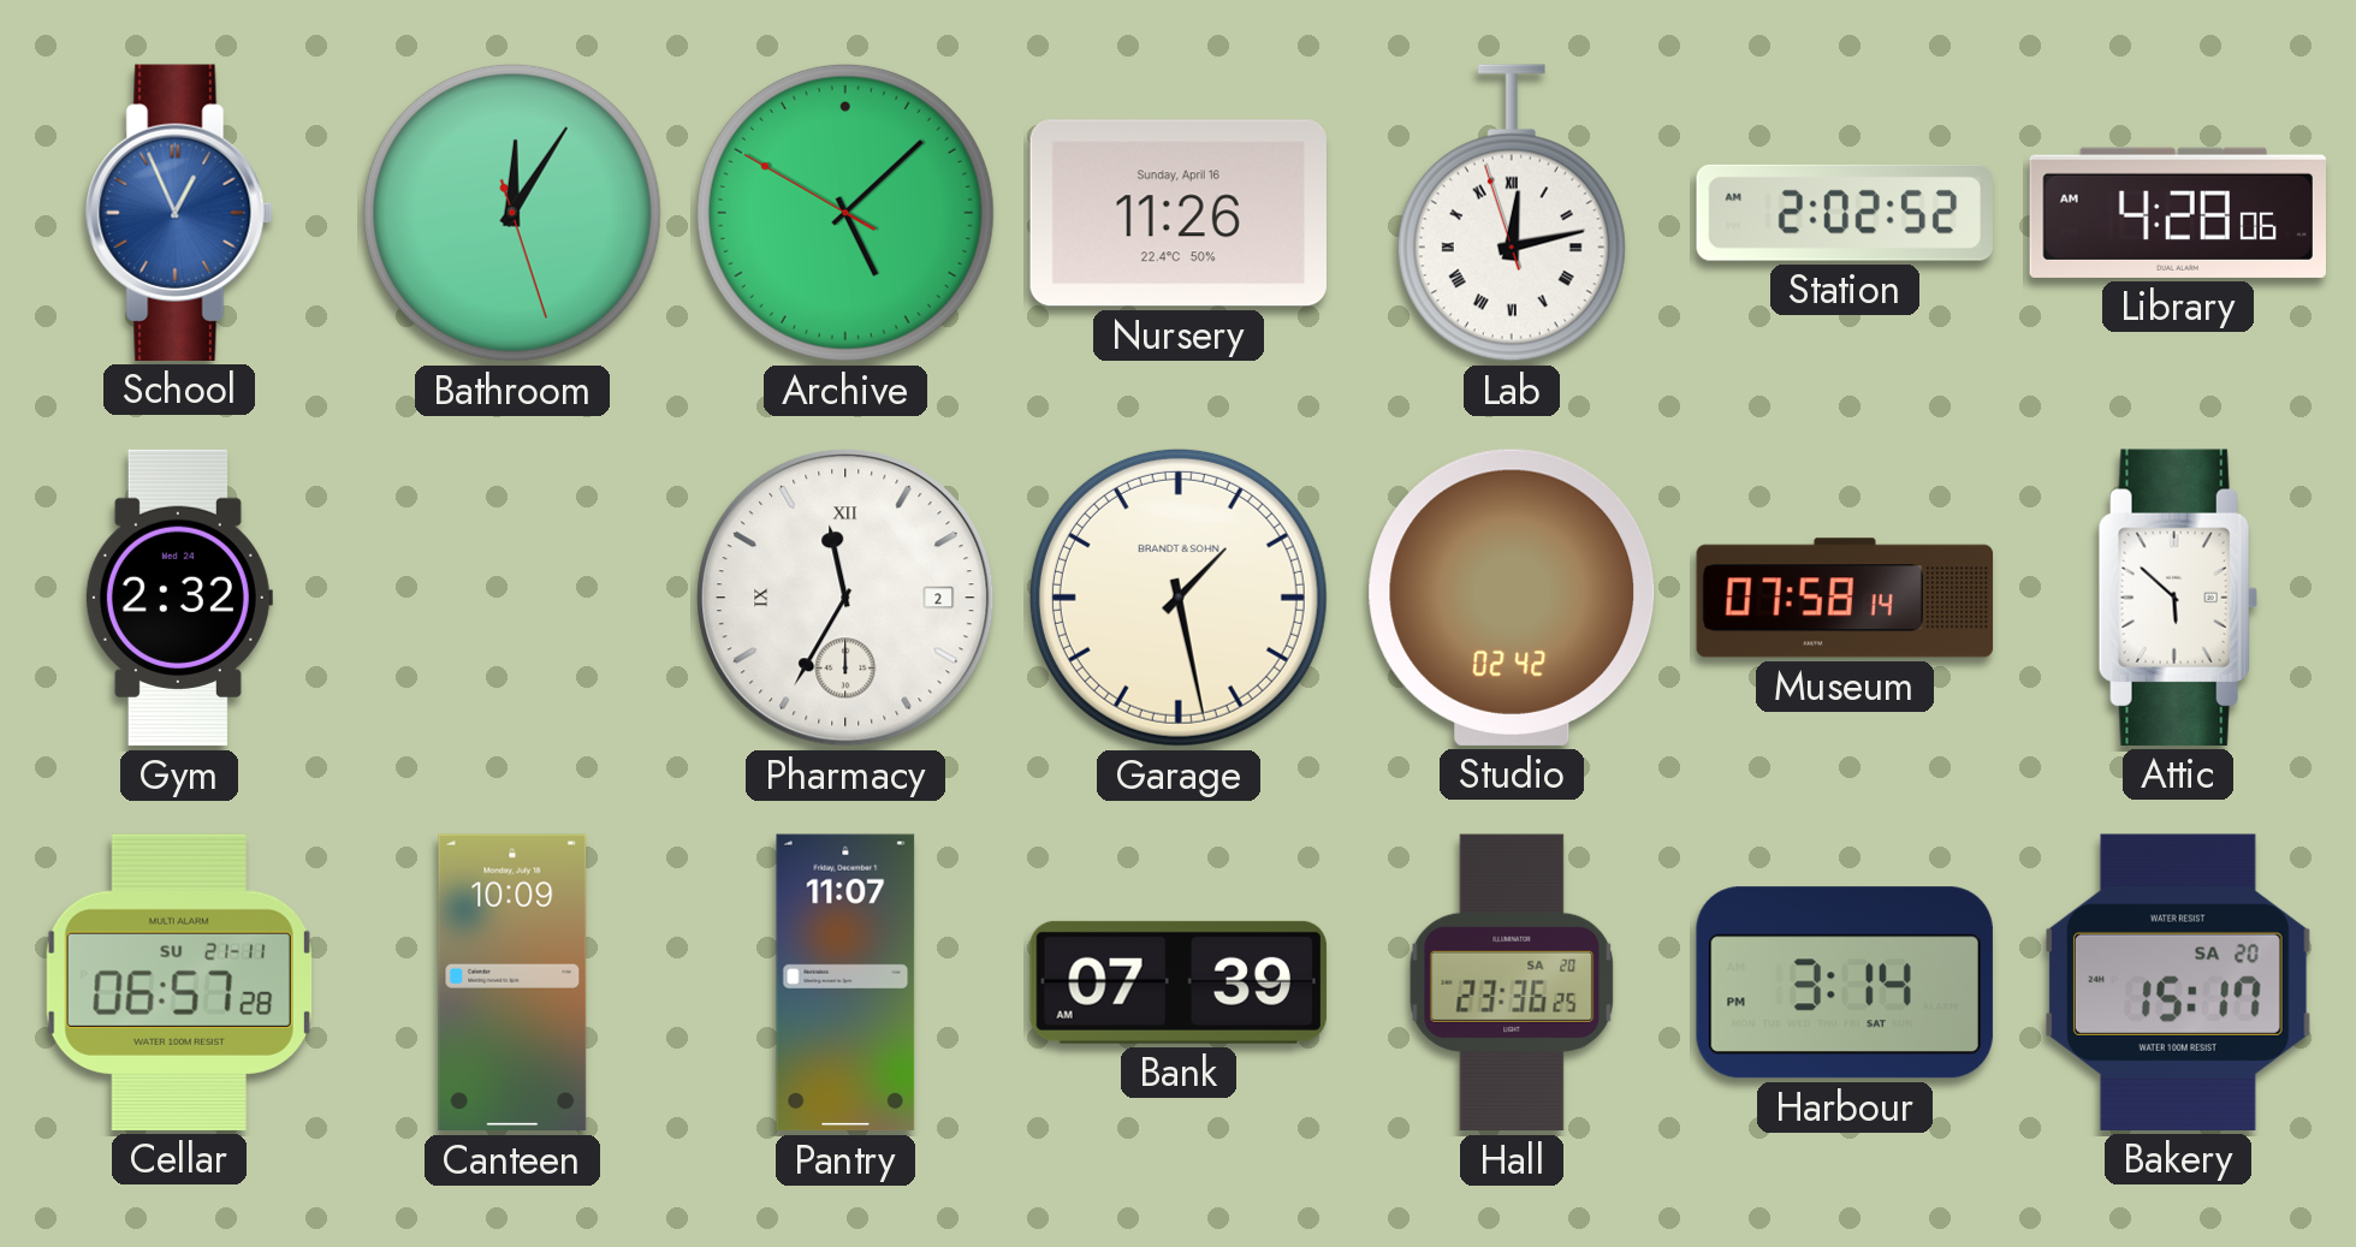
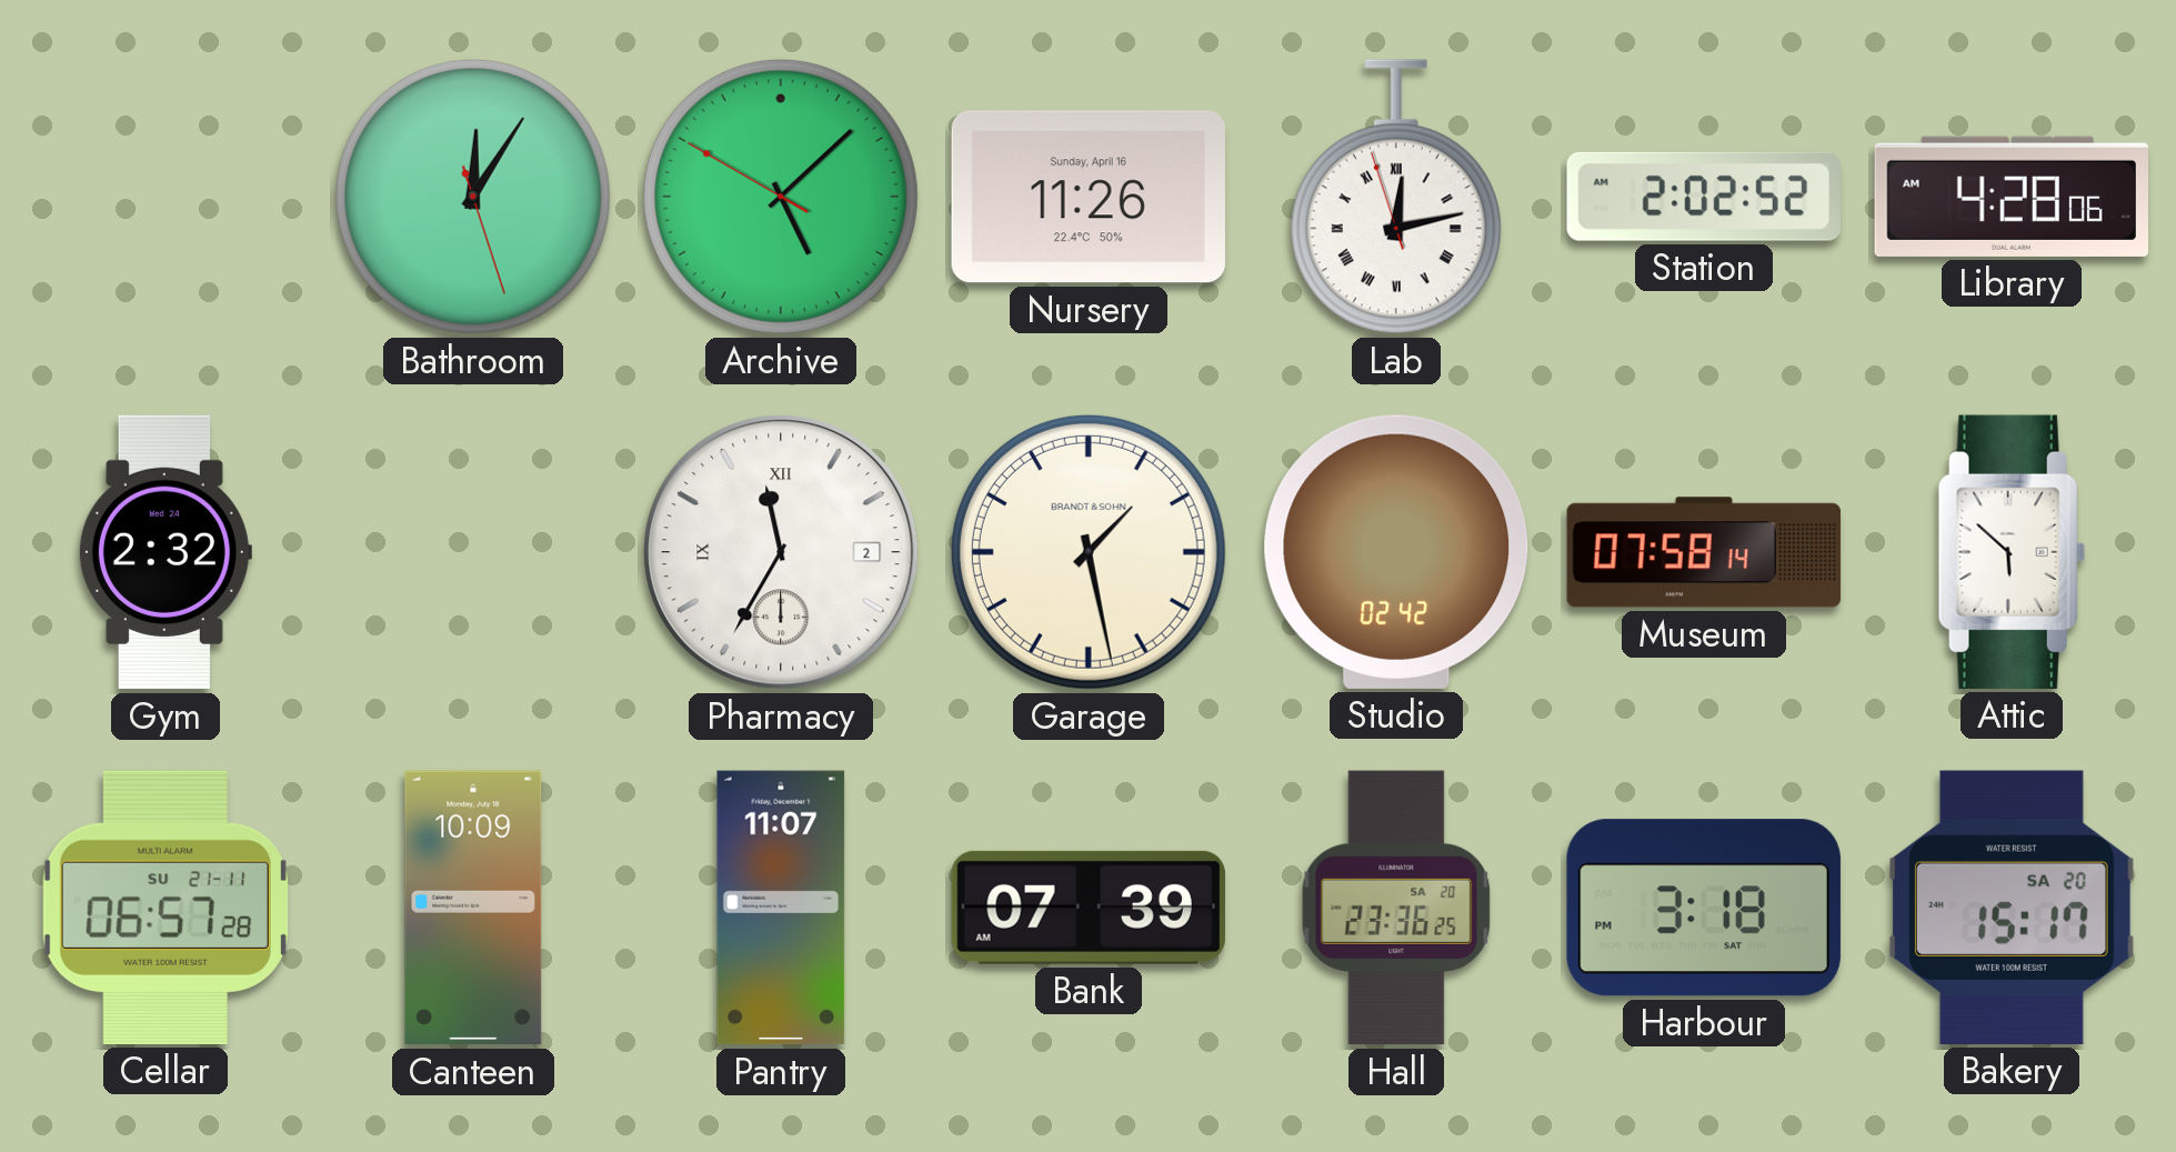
School: 12:56 -> none (179, 213)
Harbour: 3:14 -> 3:18 (1704, 908)
